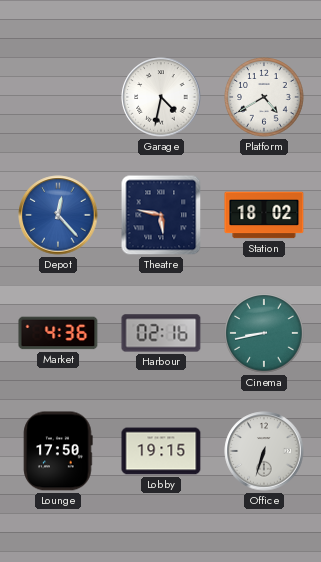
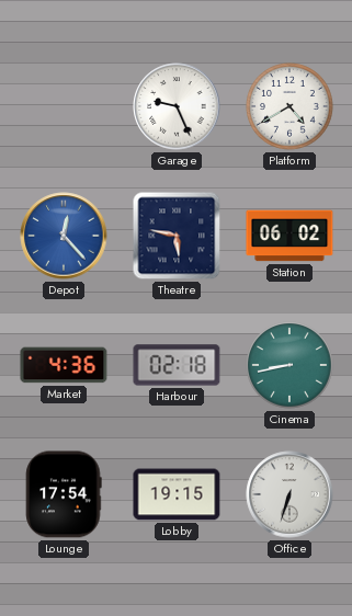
Garage: 4:32 -> 9:26 (177, 106)
Station: 18:02 -> 06:02 (289, 236)
Harbour: 02:16 -> 02:18 (177, 365)
Lounge: 17:50 -> 17:54 (64, 494)
